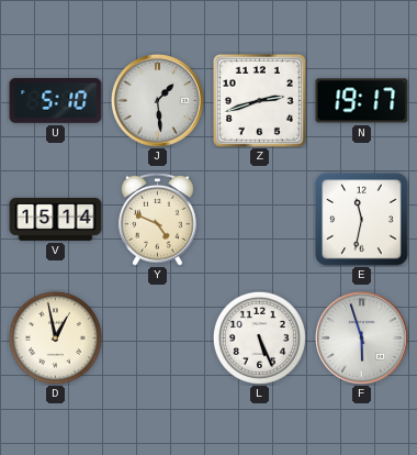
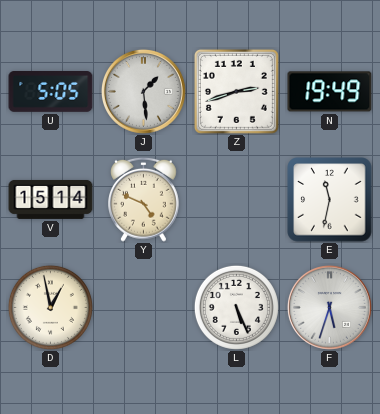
U: 5:10 -> 5:05 (51, 92)
N: 19:17 -> 19:49 (330, 92)
F: 5:57 -> 5:33 (329, 307)
